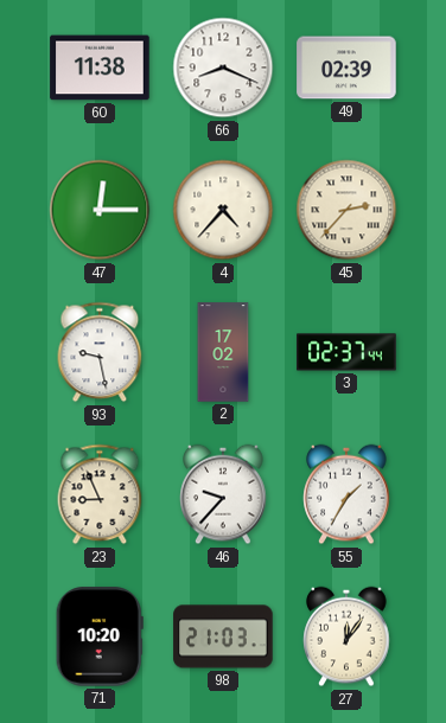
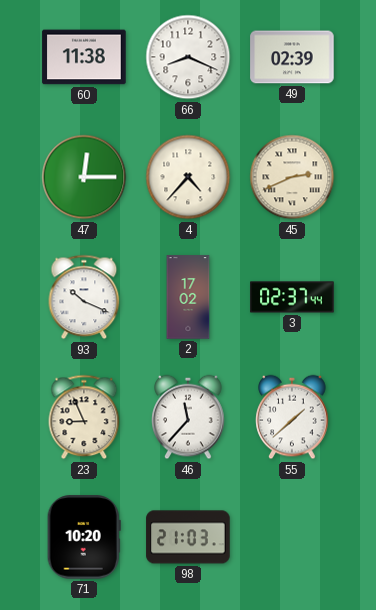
45: 2:37 -> 2:41 (292, 177)
93: 9:28 -> 10:19 (84, 297)
46: 9:37 -> 11:37 (188, 417)
55: 1:35 -> 1:38 (292, 417)
27: 12:06 -> none (346, 636)
